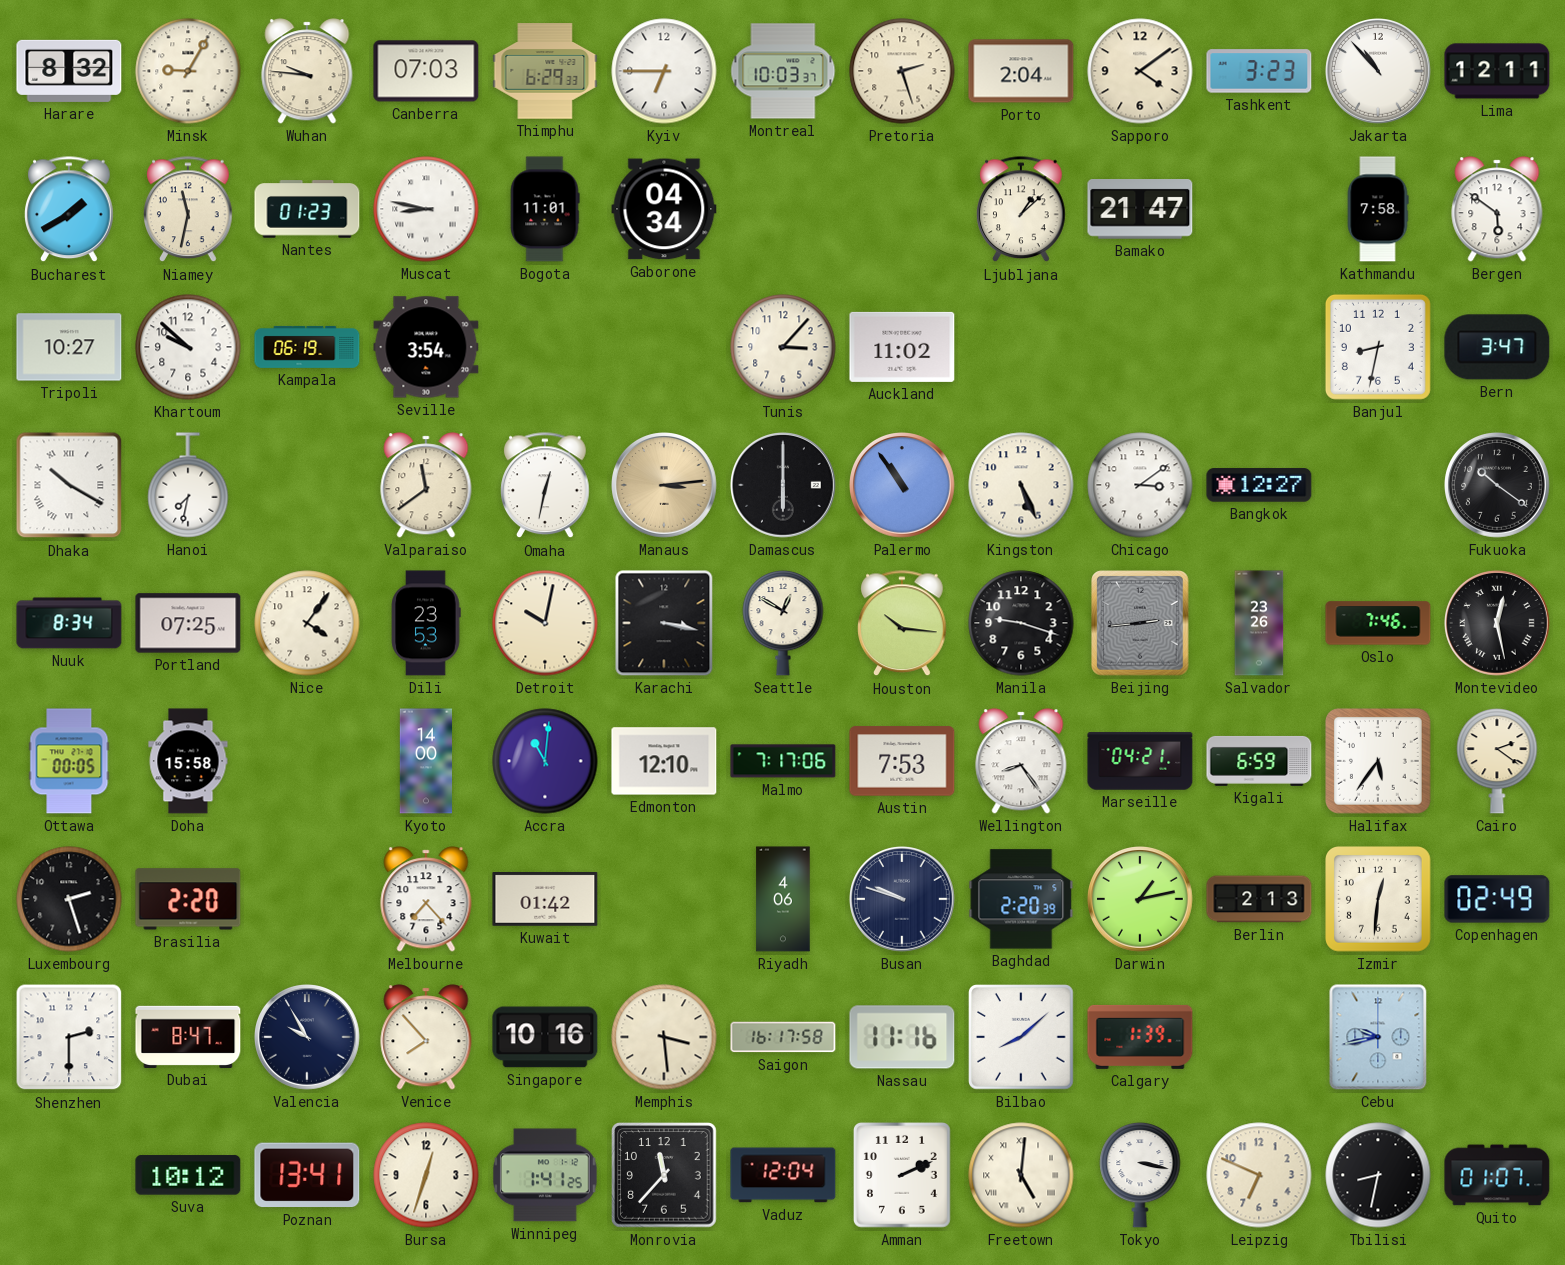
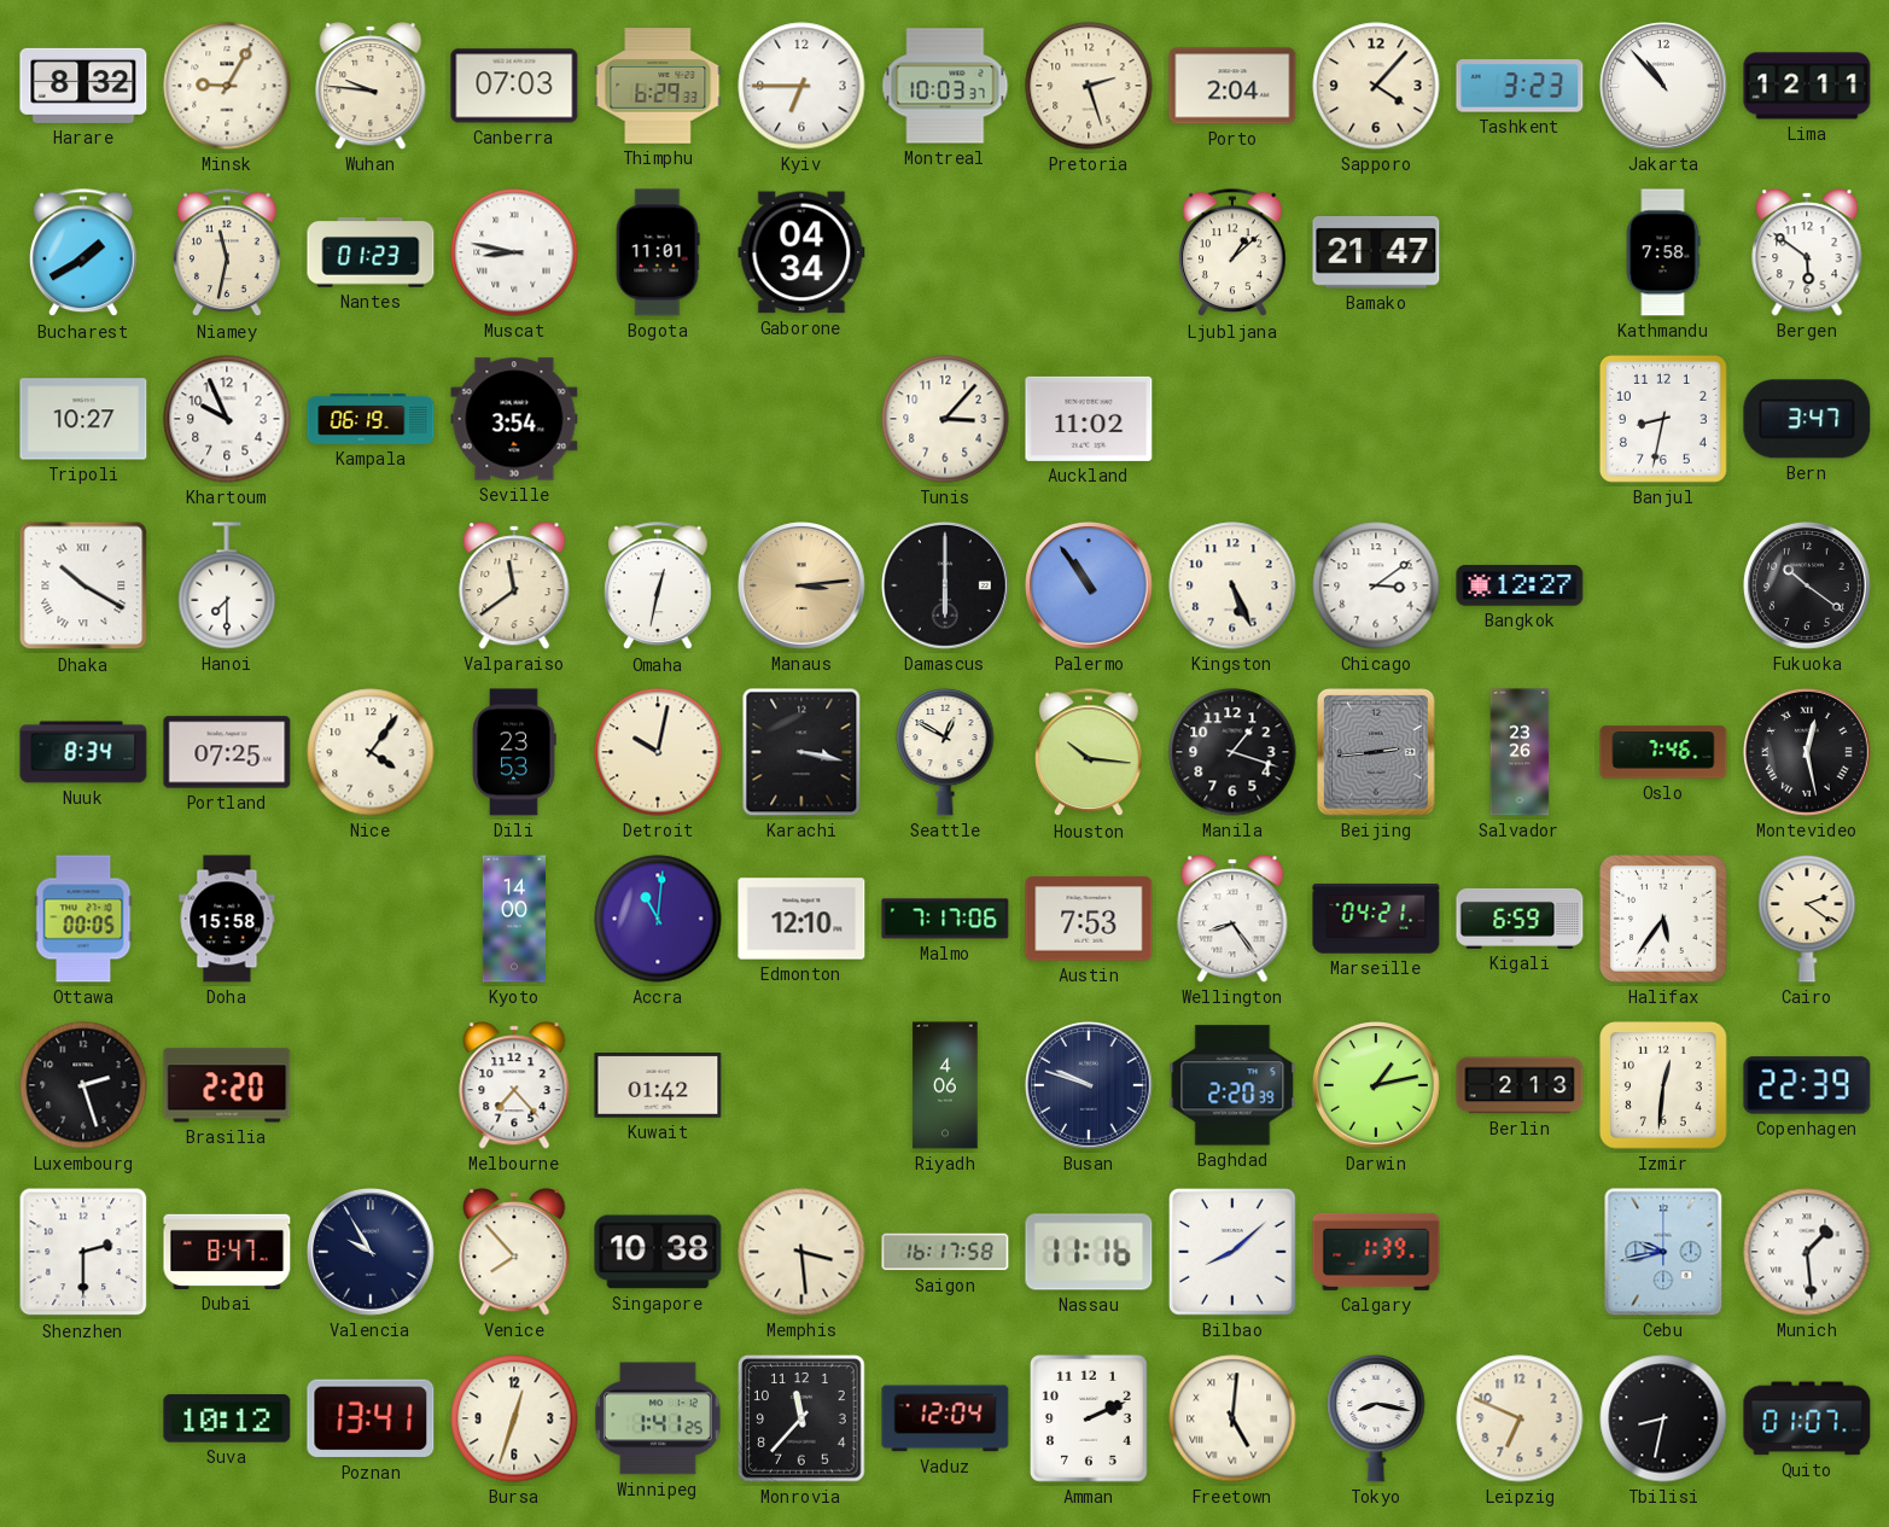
Sapporo: 4:09 -> 4:07 (1376, 86)
Khartoum: 9:52 -> 9:56 (227, 419)
Hanoi: 7:32 -> 7:30 (227, 585)
Manila: 9:18 -> 1:18 (1232, 752)
Copenhagen: 02:49 -> 22:39 (1807, 1085)
Singapore: 10:16 -> 10:38 (658, 1252)
Munich: none -> 1:29 (1807, 1252)
Tokyo: 3:17 -> 8:17 (1376, 1418)
